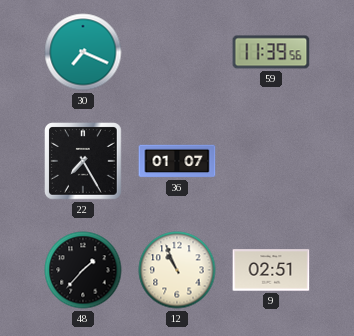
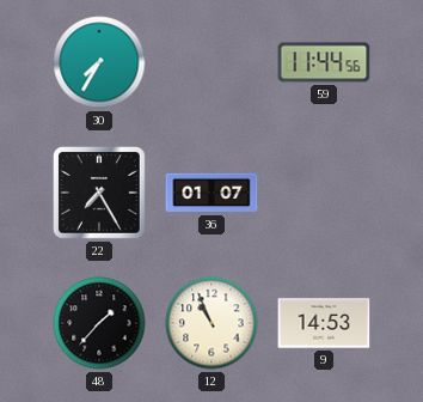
30: 7:19 -> 7:35 (99, 62)
59: 11:39 -> 11:44 (324, 62)
9: 02:51 -> 14:53 (324, 323)
